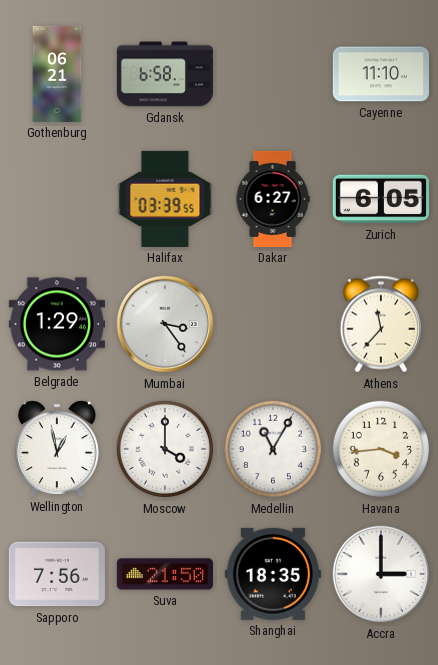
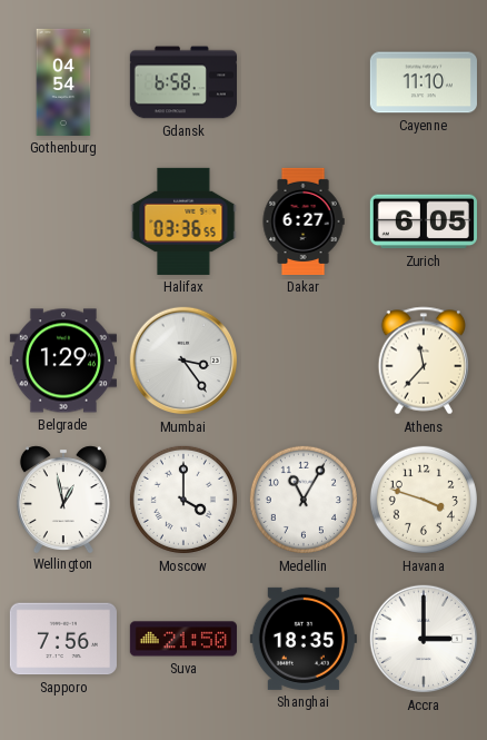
Gothenburg: 06:21 -> 04:54 (63, 82)
Halifax: 03:39 -> 03:36 (183, 221)
Havana: 3:44 -> 3:48 (424, 500)
